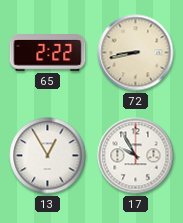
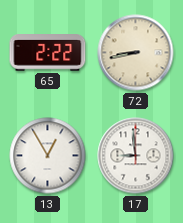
17: 9:55 -> 8:59 (136, 156)
